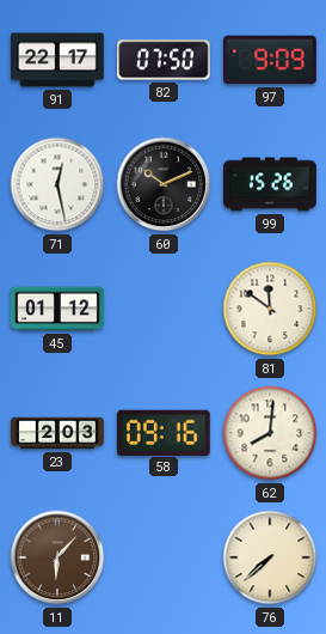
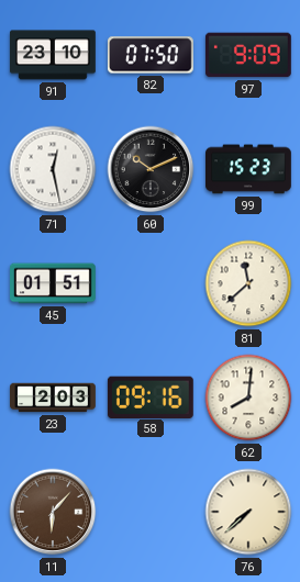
91: 22:17 -> 23:10 (53, 55)
99: 15:26 -> 15:23 (249, 169)
45: 01:12 -> 01:51 (54, 283)
81: 11:51 -> 11:38 (248, 283)
